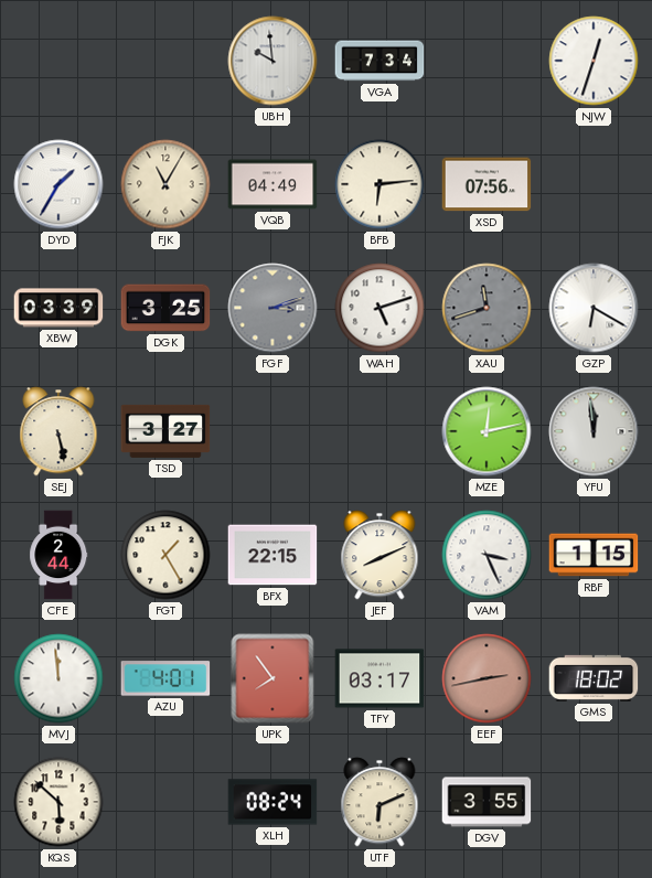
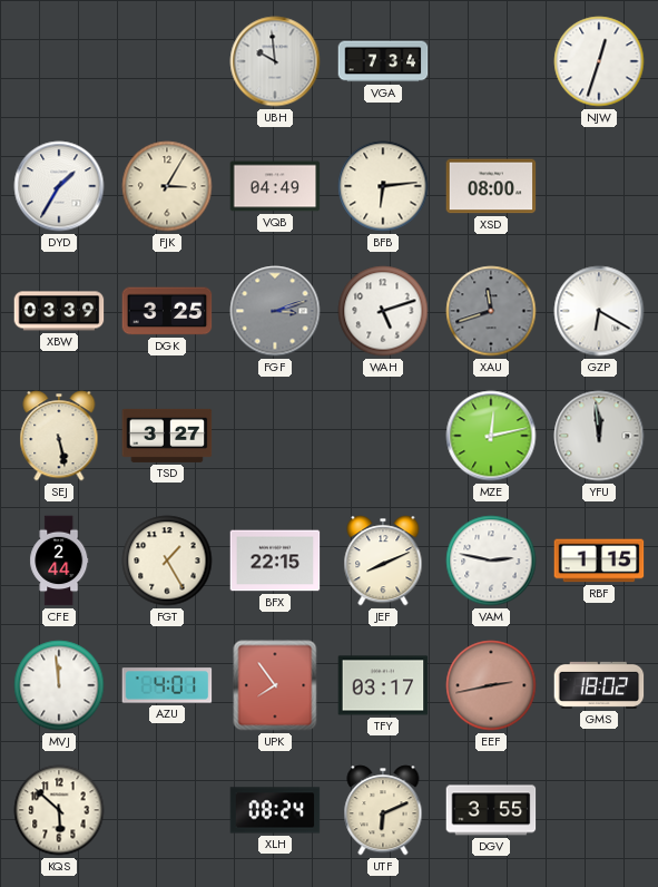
FJK: 11:05 -> 3:05 (167, 186)
XSD: 07:56 -> 08:00 (491, 186)
VAM: 3:26 -> 2:47 (491, 561)
